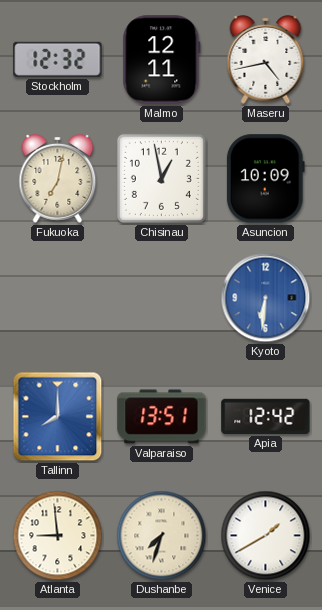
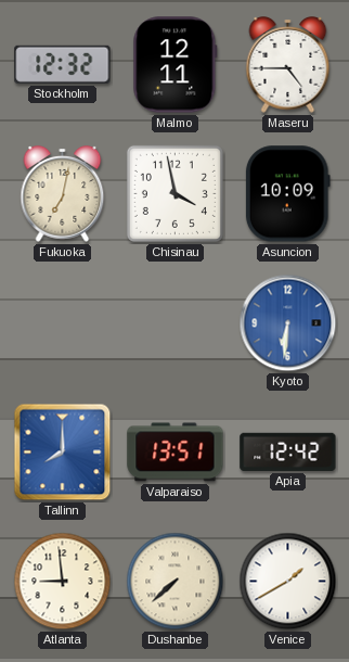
Maseru: 4:43 -> 4:45 (288, 65)
Chisinau: 12:58 -> 3:58 (174, 193)
Dushanbe: 7:33 -> 7:38 (176, 582)
